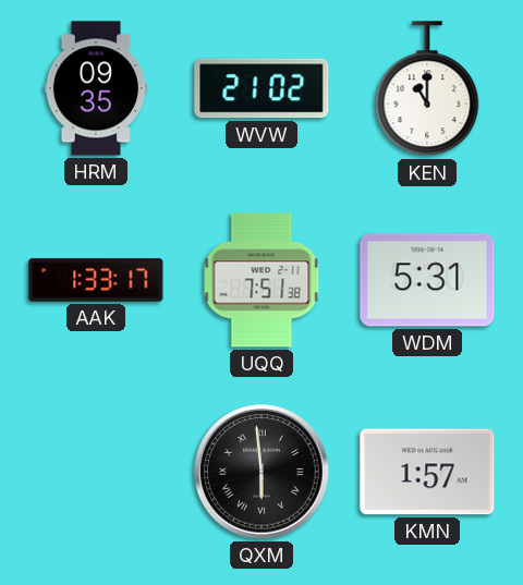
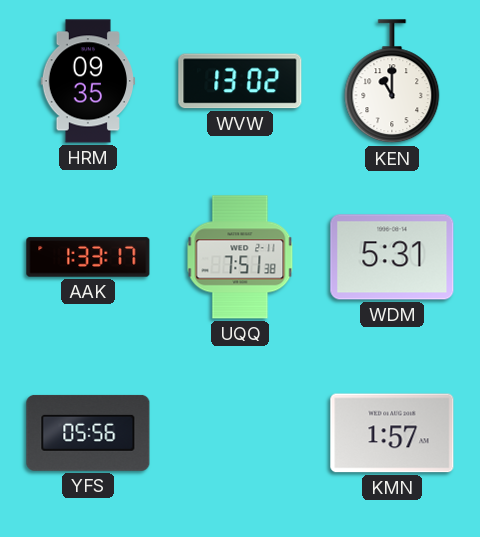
WVW: 21:02 -> 13:02 (240, 81)
YFS: none -> 05:56 (88, 433)
QXM: 5:59 -> none (261, 472)
